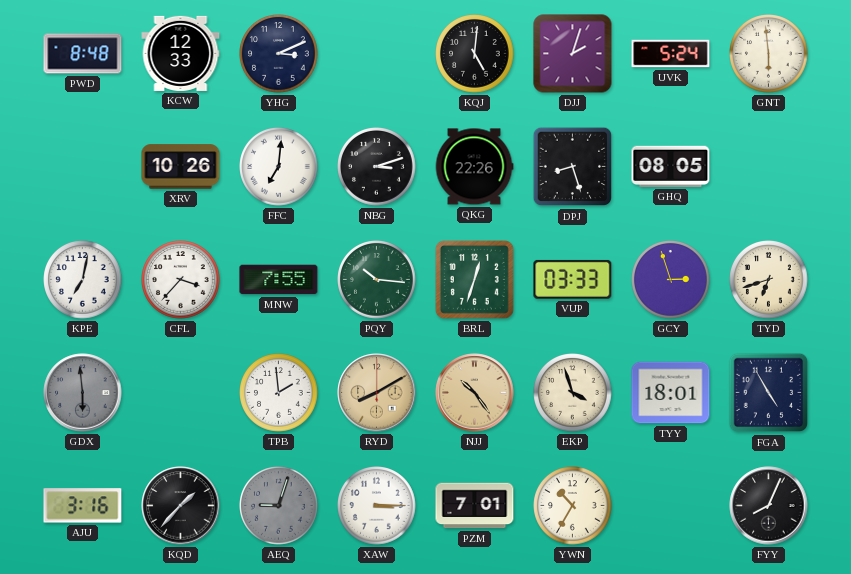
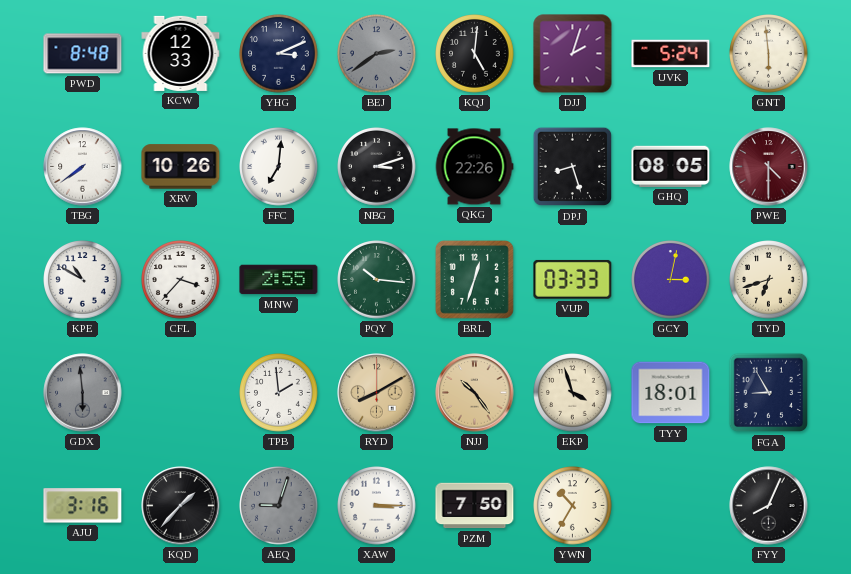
BEJ: none -> 2:39 (377, 54)
TBG: none -> 7:39 (83, 167)
PWE: none -> 4:30 (769, 167)
KPE: 7:02 -> 10:50 (83, 280)
MNW: 7:55 -> 2:55 (279, 280)
GCY: 2:57 -> 3:02 (671, 280)
FGA: 4:55 -> 8:55 (769, 393)
PZM: 7:01 -> 7:50 (475, 506)
